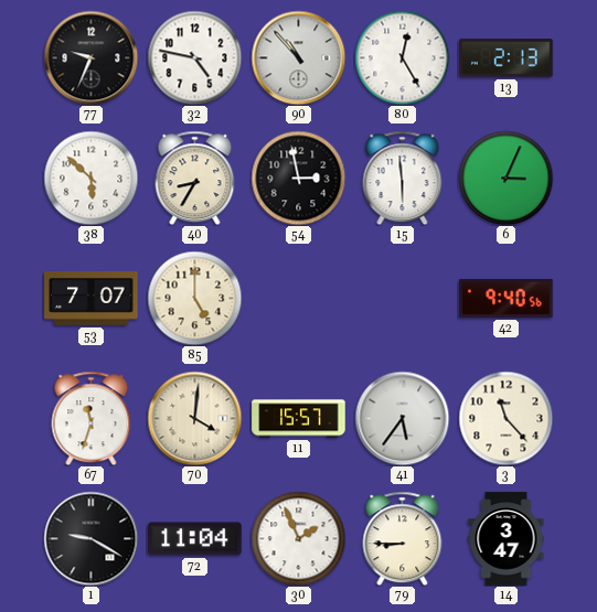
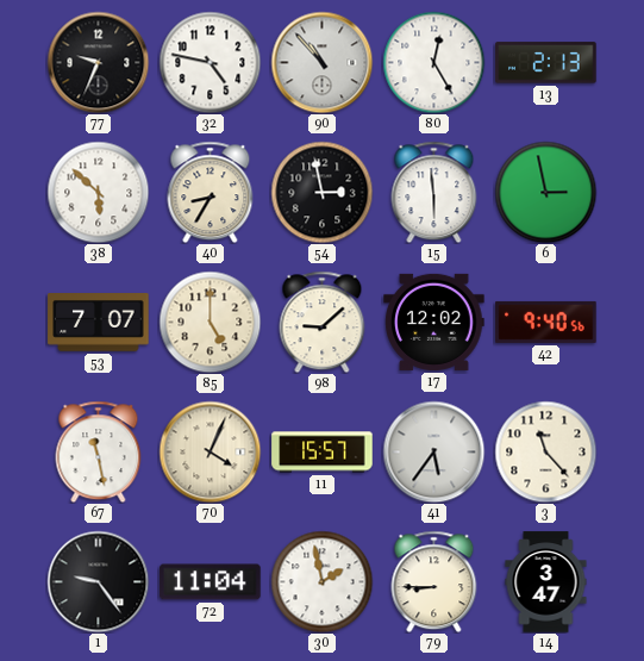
6: 3:04 -> 2:58 (545, 192)
98: none -> 9:08 (323, 322)
17: none -> 12:02 (434, 322)
67: 11:33 -> 11:28 (99, 451)
70: 4:01 -> 4:04 (210, 451)
1: 9:20 -> 9:24 (98, 581)
30: 1:56 -> 1:58 (321, 581)
